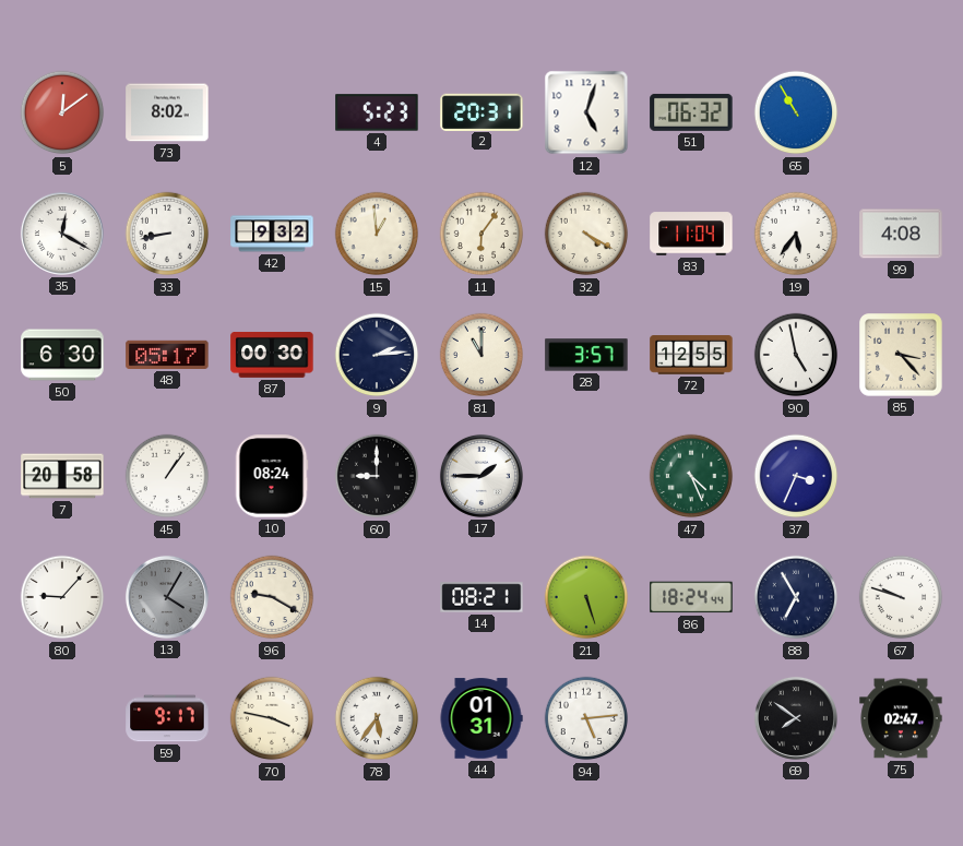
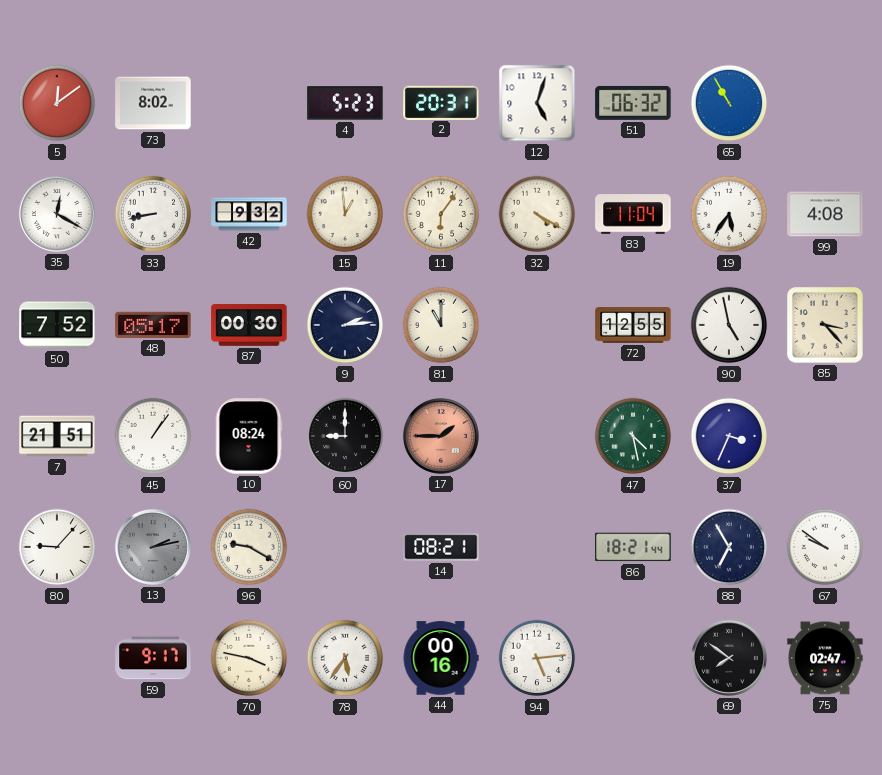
50: 6:30 -> 7:52 (57, 325)
28: 3:57 -> none (586, 355)
7: 20:58 -> 21:51 (57, 436)
17 dial: white -> salmon (441, 436)
47: 4:26 -> 4:28 (633, 436)
13: 4:05 -> 2:13 (153, 547)
21: 5:27 -> none (586, 597)
86: 18:24 -> 18:21 (633, 547)
67: 9:48 -> 9:51 (825, 547)
44: 01:31 -> 00:16 (441, 658)
